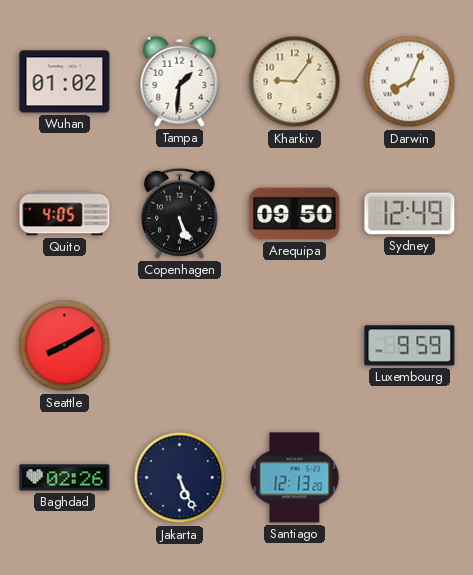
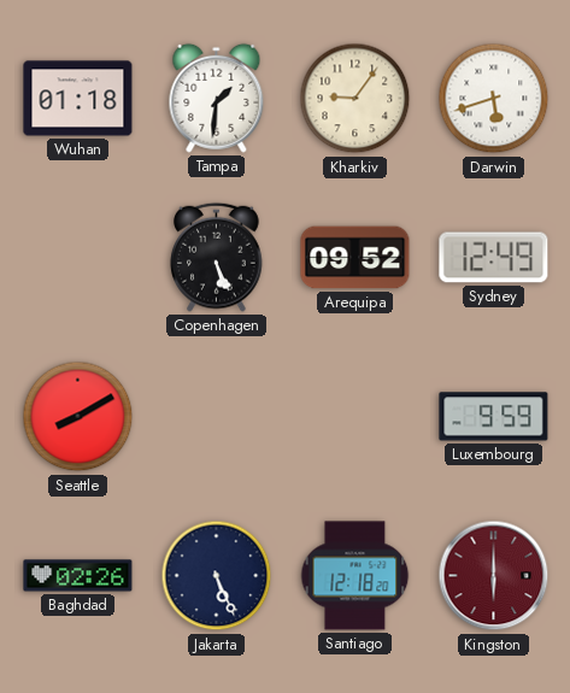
Wuhan: 01:02 -> 01:18 (78, 99)
Darwin: 8:04 -> 5:42 (494, 99)
Quito: 4:05 -> none (65, 214)
Arequipa: 09:50 -> 09:52 (355, 258)
Santiago: 12:13 -> 12:18 (355, 576)
Kingston: none -> 6:00 (494, 576)
